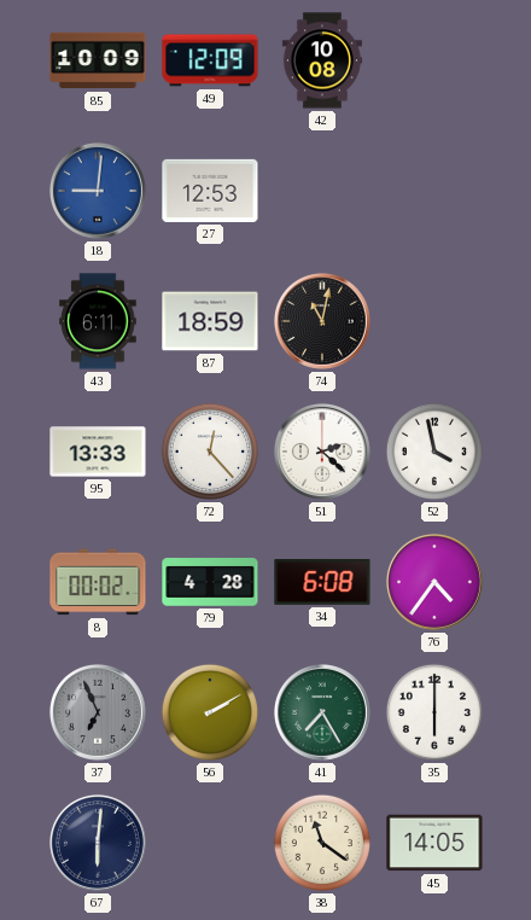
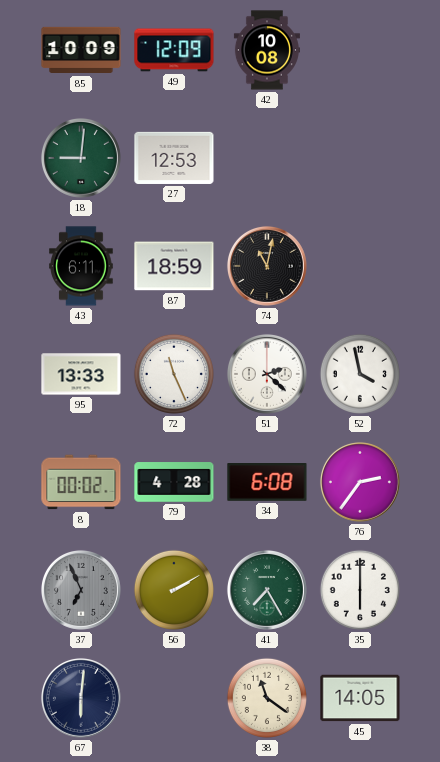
18 dial: blue -> green (81, 158)
72: 12:23 -> 11:26 (174, 374)
76: 4:36 -> 2:36 (360, 482)
